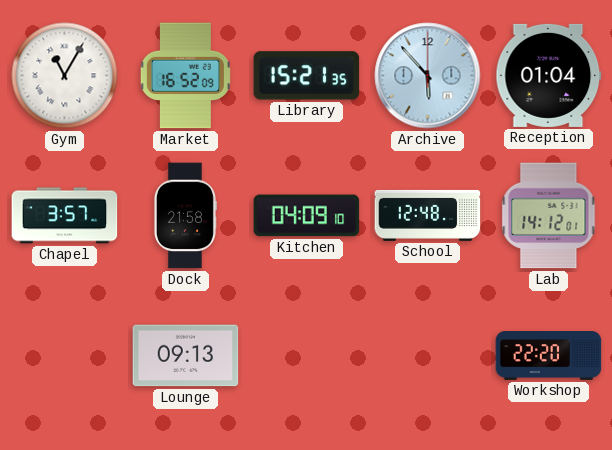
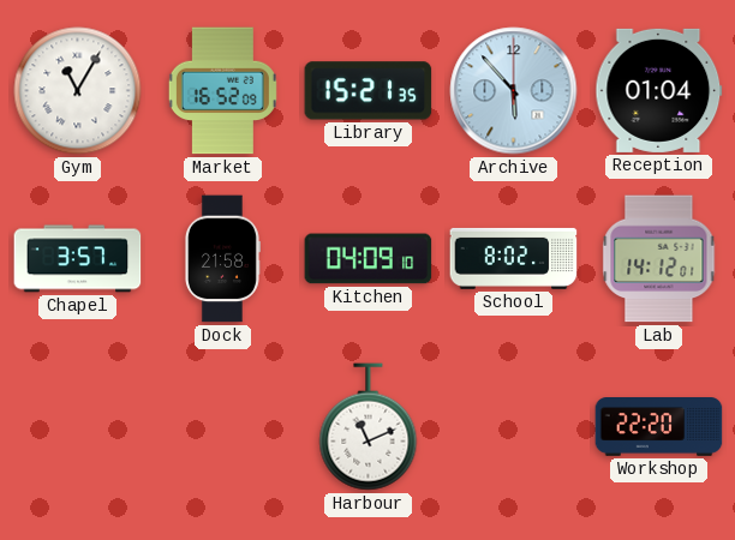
School: 12:48 -> 8:02 (514, 258)
Lounge: 09:13 -> none (186, 356)
Harbour: none -> 11:11 (369, 427)
